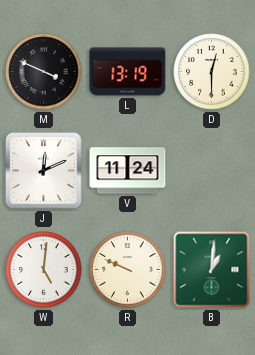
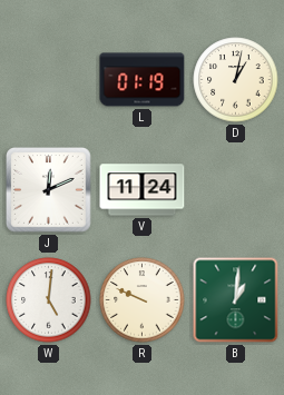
M: 3:49 -> none (44, 72)
L: 13:19 -> 01:19 (143, 80)
D: 12:30 -> 1:02 (236, 80)
